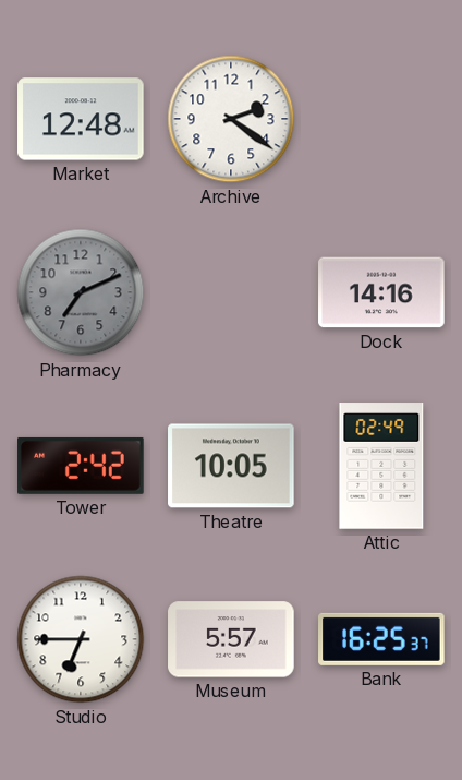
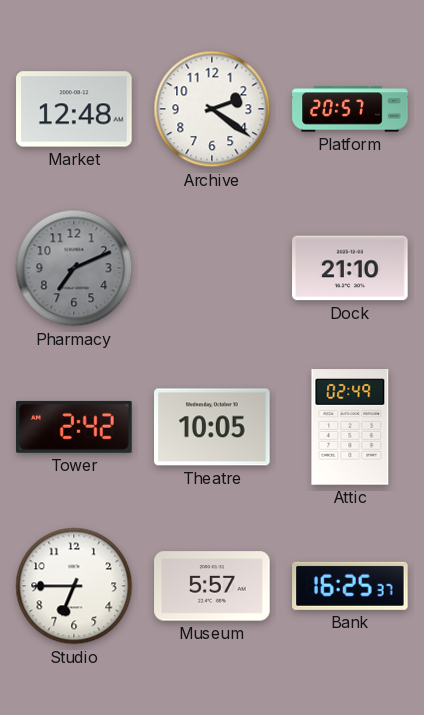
Platform: none -> 20:57 (350, 109)
Dock: 14:16 -> 21:10 (350, 268)
